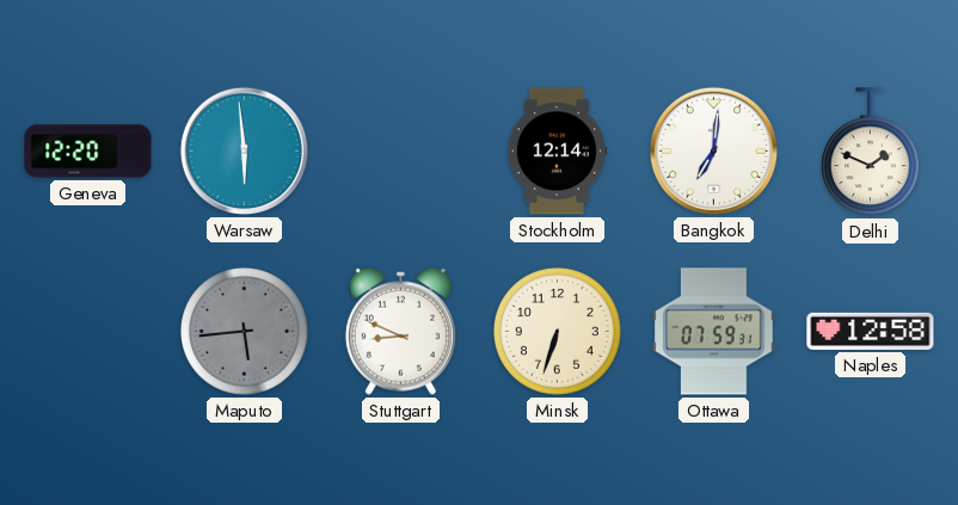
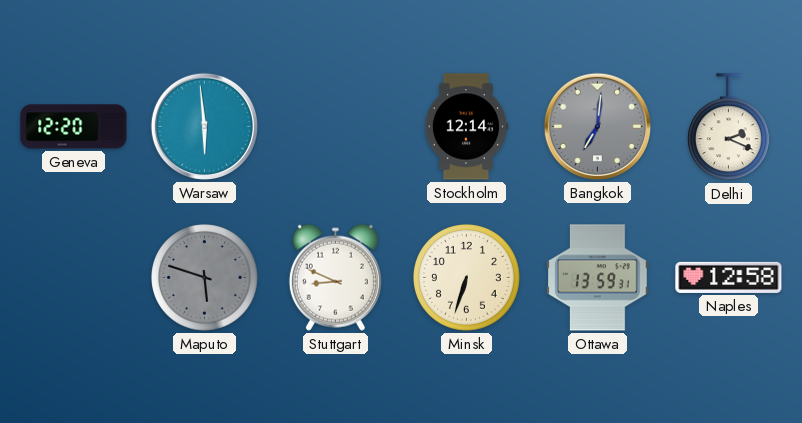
Bangkok dial: white -> grey (597, 126)
Delhi: 1:49 -> 2:19 (728, 127)
Maputo: 5:44 -> 5:48 (205, 278)
Ottawa: 07:59 -> 13:59 (598, 278)
